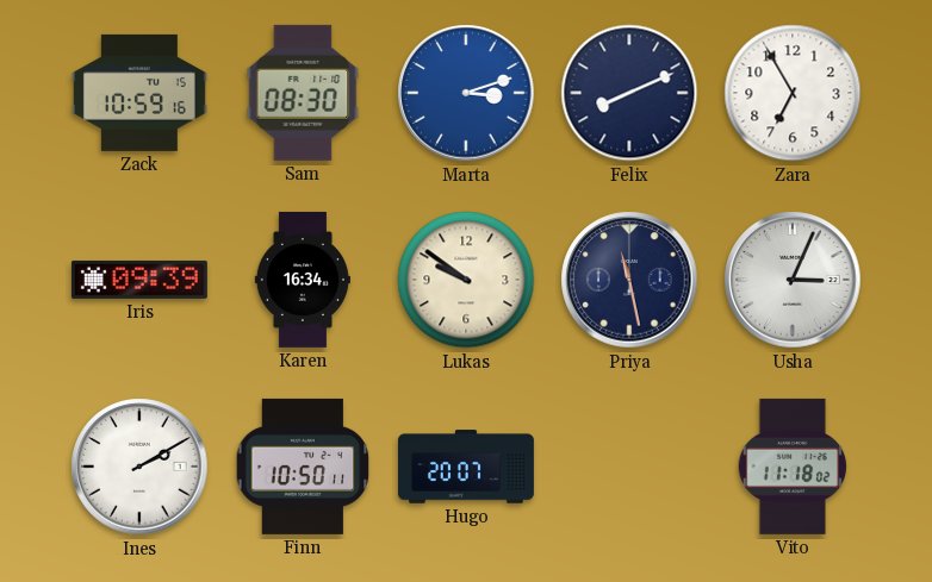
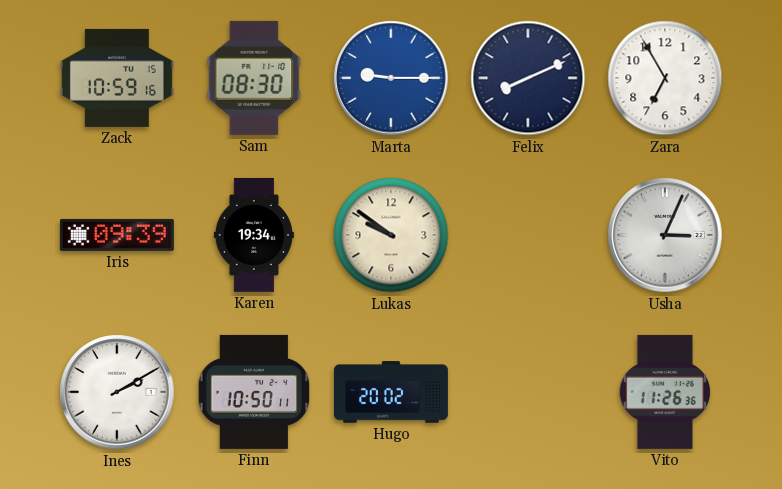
Marta: 3:12 -> 9:15 (391, 78)
Karen: 16:34 -> 19:34 (254, 235)
Priya: 11:28 -> none (629, 280)
Hugo: 20:07 -> 20:02 (391, 392)
Vito: 11:18 -> 11:26 (664, 392)
